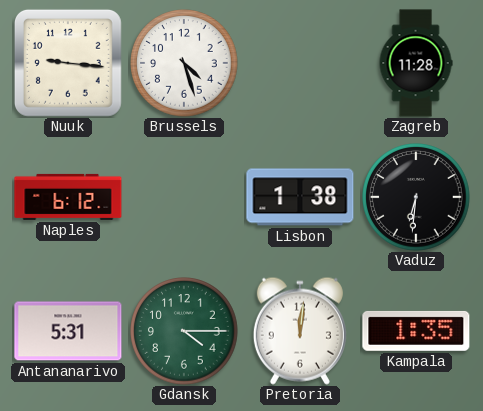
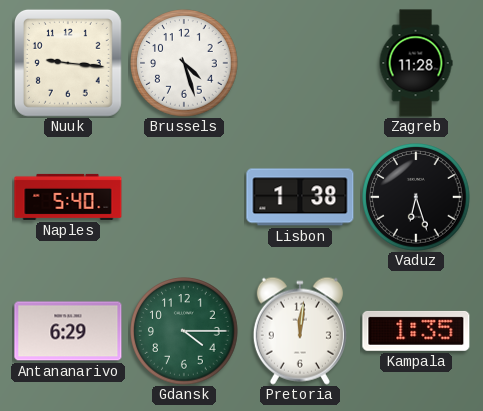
Naples: 6:12 -> 5:40 (68, 197)
Vaduz: 6:31 -> 6:27 (416, 197)
Antananarivo: 5:31 -> 6:29 (68, 331)
